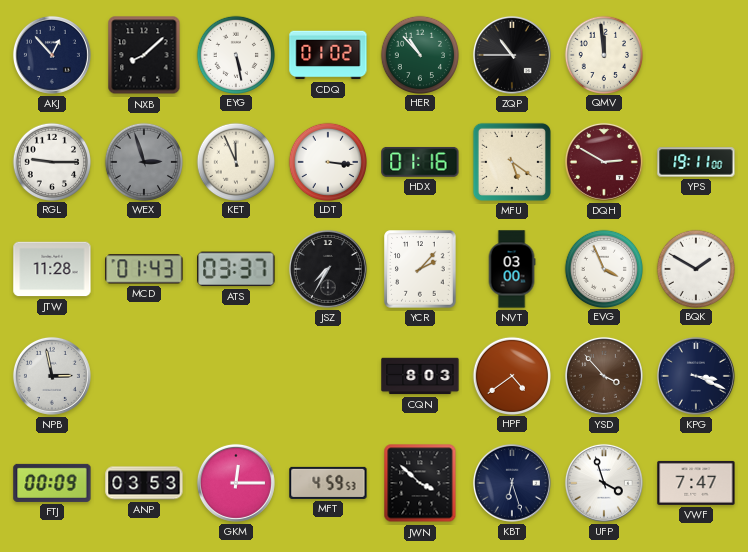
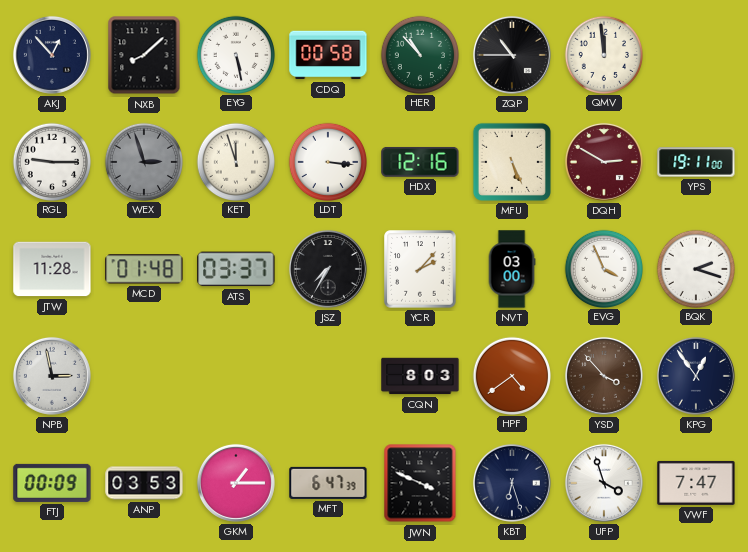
CDQ: 01:02 -> 00:58 (328, 55)
KET: 11:56 -> 11:57 (235, 161)
HDX: 01:16 -> 12:16 (420, 162)
MFU: 5:21 -> 5:26 (512, 162)
MCD: 01:43 -> 01:48 (144, 269)
BQK: 1:50 -> 2:18 (695, 268)
KPG: 3:19 -> 12:54 (696, 376)
GKM: 12:15 -> 1:15 (236, 483)
MFT: 4:59 -> 6:47 (328, 483)
JWN: 3:52 -> 3:49 (420, 483)
